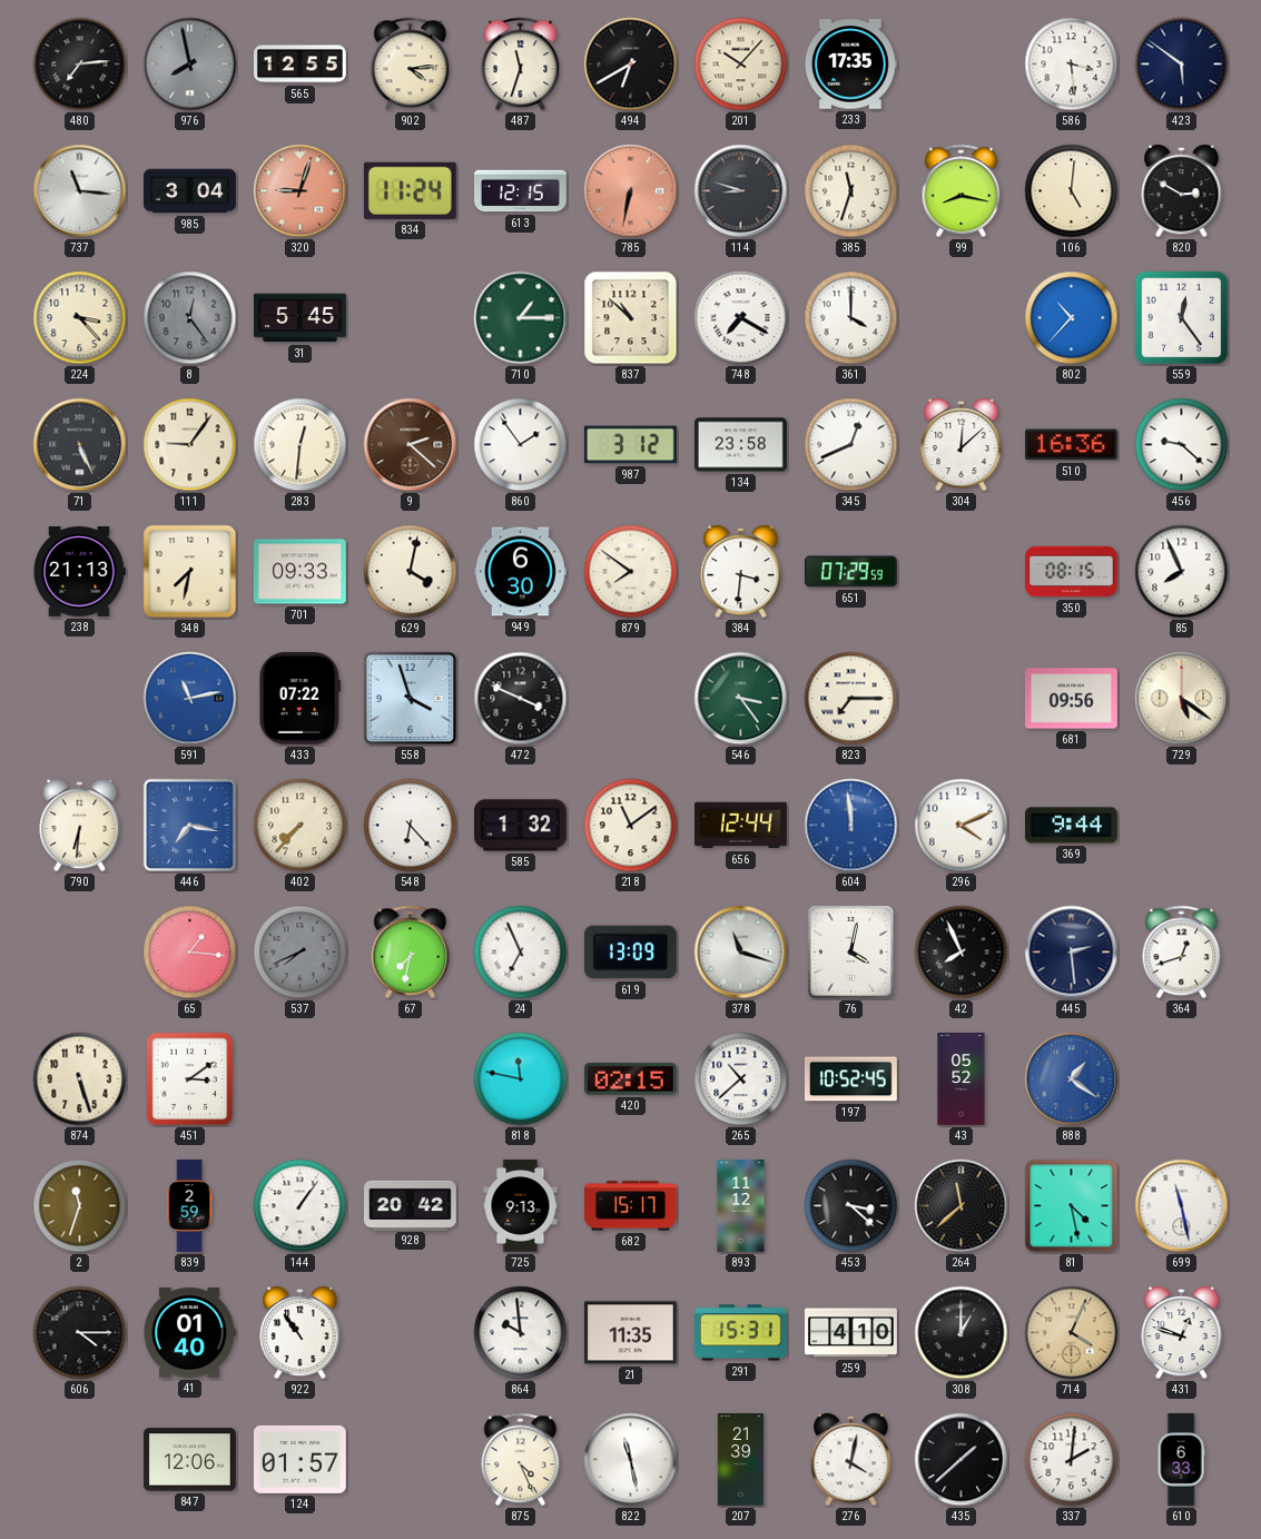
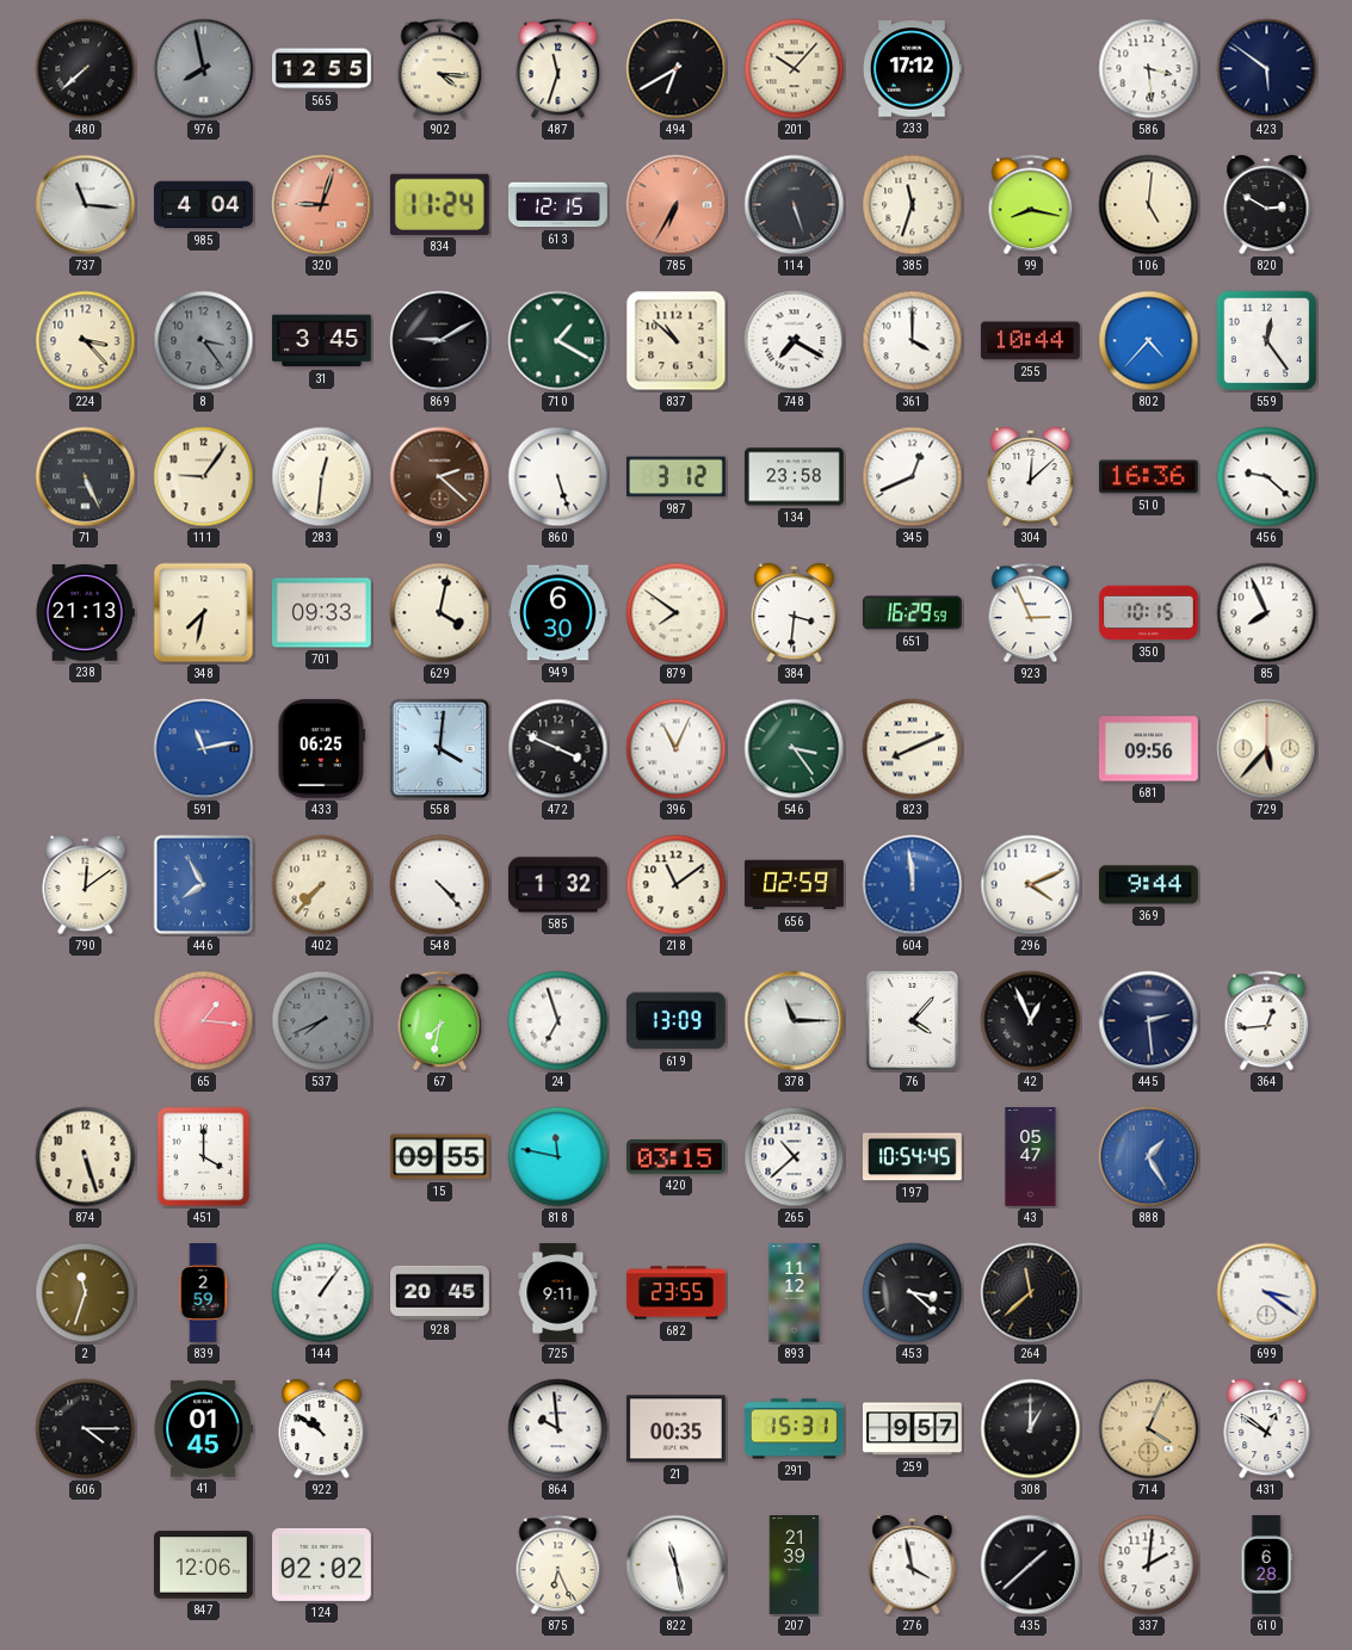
480: 7:14 -> 7:38 (86, 69)
902: 4:14 -> 4:16 (440, 69)
233: 17:35 -> 17:12 (912, 69)
985: 3:04 -> 4:04 (204, 205)
785: 6:32 -> 6:35 (677, 205)
114: 8:48 -> 5:27 (795, 205)
8: 12:24 -> 3:24 (204, 341)
31: 5:45 -> 3:45 (321, 341)
869: none -> 9:10 (440, 341)
710: 1:15 -> 1:20 (558, 341)
255: none -> 10:44 (1031, 341)
802: 10:37 -> 4:37 (1149, 341)
860: 1:54 -> 5:27 (558, 477)
651: 07:29 -> 16:29 (912, 613)
923: none -> 2:56 (1031, 613)
350: 08:15 -> 10:15 (1149, 613)
433: 07:22 -> 06:25 (322, 748)
558: 3:57 -> 4:01 (440, 749)
396: none -> 11:04 (677, 749)
823: 7:15 -> 8:11 (913, 749)
729: 5:21 -> 5:37 (1267, 749)
790: 6:31 -> 12:09 (86, 885)
446: 7:17 -> 7:55 (204, 885)
548: 6:23 -> 4:23 (440, 885)
656: 12:44 -> 02:59 (795, 885)
24: 6:56 -> 6:57 (558, 1021)
378: 11:18 -> 11:15 (795, 1021)
76: 4:02 -> 4:07 (912, 1020)
42: 7:56 -> 12:56 (1031, 1021)
364: 12:42 -> 12:44 (1267, 1021)
451: 3:09 -> 4:00 (204, 1157)
15: none -> 09:55 (440, 1157)
420: 02:15 -> 03:15 (675, 1157)
197: 10:52 -> 10:54 (912, 1157)
43: 05:52 -> 05:47 (1031, 1157)
888: 1:21 -> 1:25 (1149, 1157)
928: 20:42 -> 20:45 (440, 1292)
725: 9:13 -> 9:11 (558, 1293)
682: 15:17 -> 23:55 (677, 1293)
81: 4:28 -> none (1072, 1206)
699: 11:28 -> 3:21 (1267, 1293)
41: 01:40 -> 01:45 (203, 1428)
922: 10:54 -> 10:51 (322, 1429)
21: 11:35 -> 00:35 (675, 1429)
259: 4:10 -> 9:57 (913, 1429)
431: 12:48 -> 12:51 (1267, 1429)
124: 01:57 -> 02:02 (321, 1564)
875: 4:26 -> 6:26 (558, 1565)
276: 4:02 -> 3:58 (913, 1565)
610: 6:33 -> 6:28 (1266, 1565)
